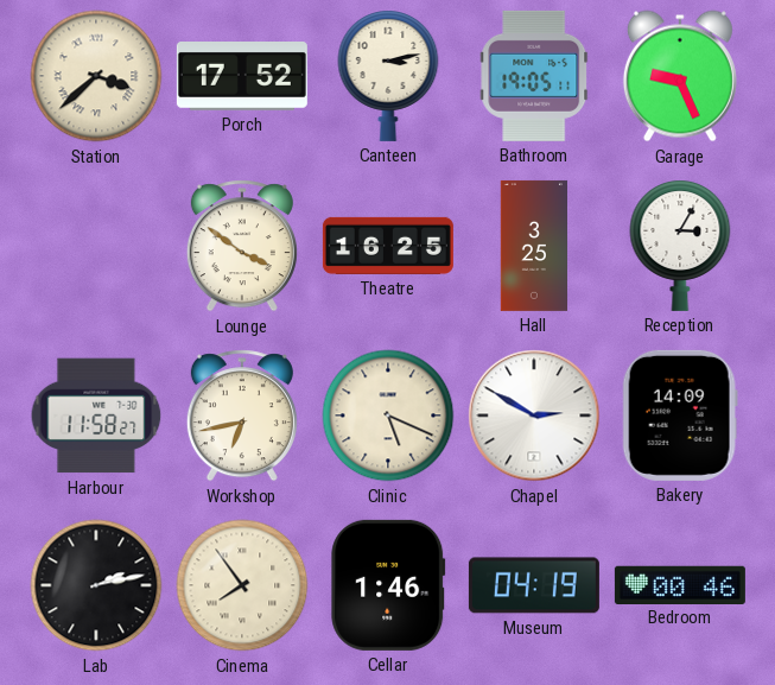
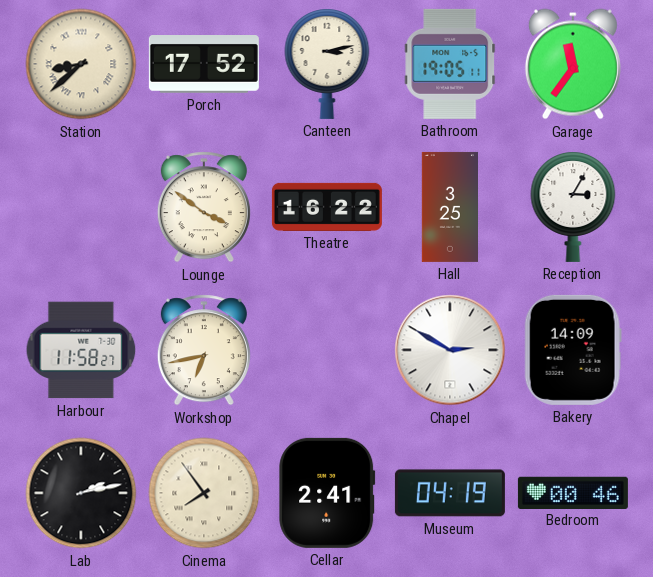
Station: 3:38 -> 8:38 (81, 64)
Garage: 9:26 -> 11:36 (573, 64)
Theatre: 16:25 -> 16:22 (327, 207)
Clinic: 5:19 -> none (388, 416)
Cellar: 1:46 -> 2:41 (327, 493)
